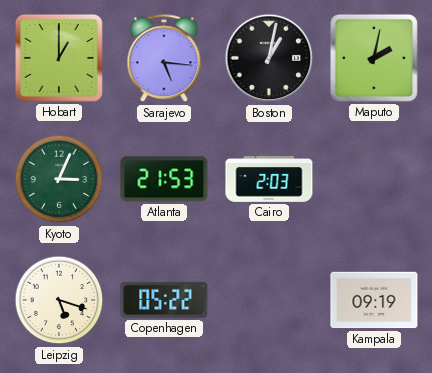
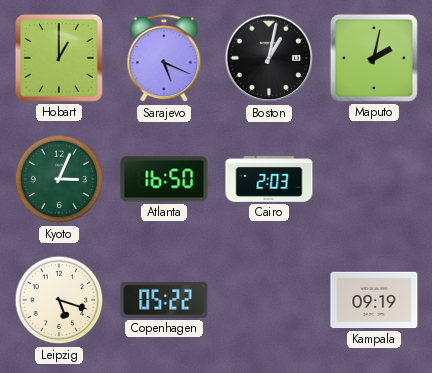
Sarajevo: 5:16 -> 5:19 (164, 59)
Atlanta: 21:53 -> 16:50 (164, 179)
